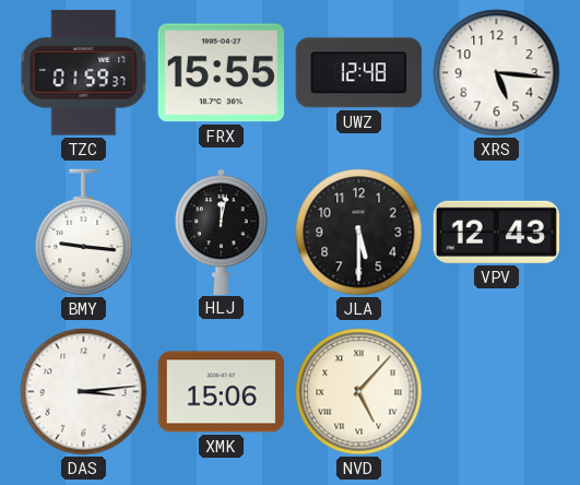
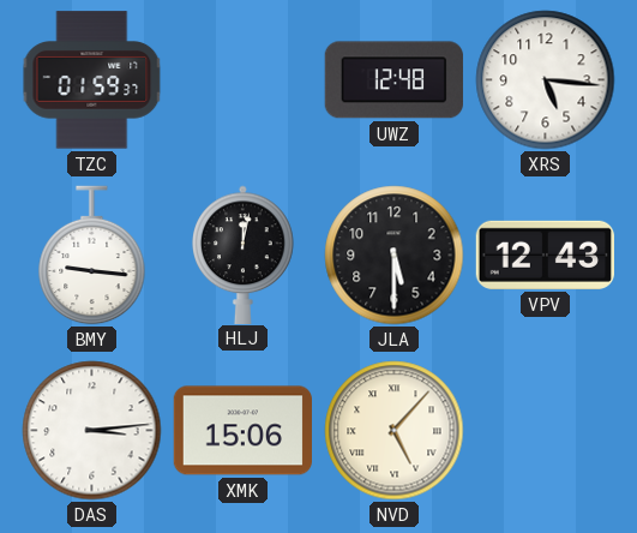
FRX: 15:55 -> none (221, 73)
